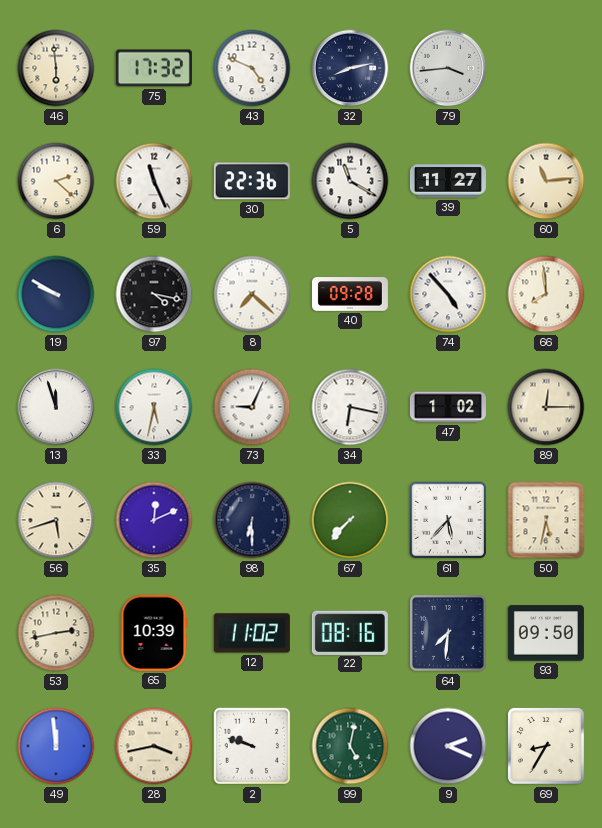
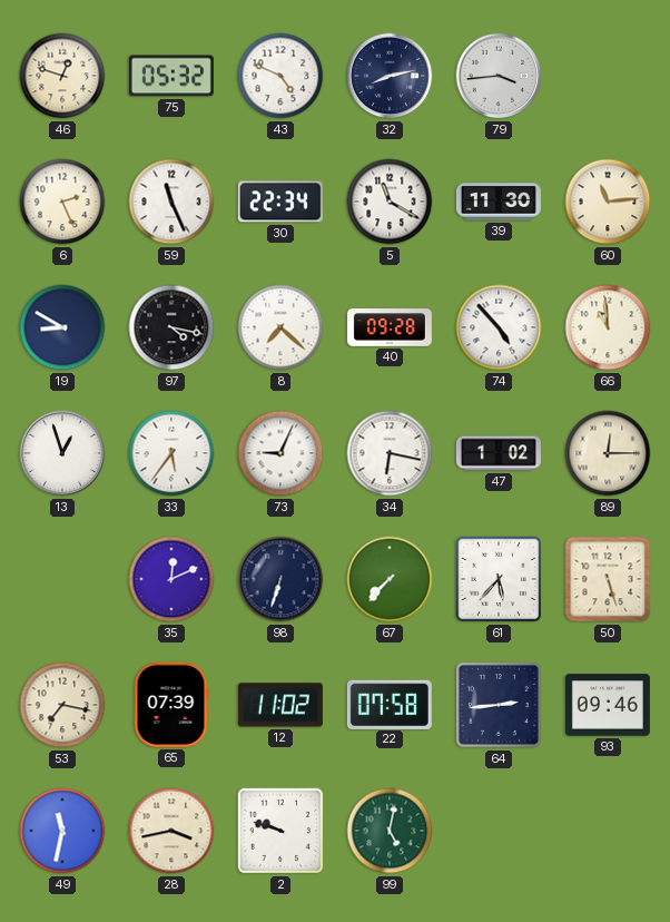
46: 5:59 -> 12:48 (62, 76)
75: 17:32 -> 05:32 (171, 76)
6: 2:22 -> 2:26 (62, 202)
30: 22:36 -> 22:34 (280, 202)
39: 11:27 -> 11:30 (499, 202)
19: 9:50 -> 8:50 (62, 327)
66: 7:59 -> 10:59 (608, 327)
13: 11:57 -> 12:57 (62, 453)
33: 5:32 -> 5:36 (171, 453)
56: 5:42 -> none (56, 520)
98: 6:30 -> 6:33 (280, 579)
50: 5:32 -> 5:27 (608, 579)
53: 2:43 -> 7:17 (62, 705)
65: 10:39 -> 07:39 (171, 705)
22: 08:16 -> 07:58 (390, 704)
64: 7:31 -> 2:44 (499, 705)
93: 09:50 -> 09:46 (608, 705)
49: 11:59 -> 11:32 (62, 831)
9: 2:19 -> none (448, 746)
69: 8:35 -> none (546, 746)
